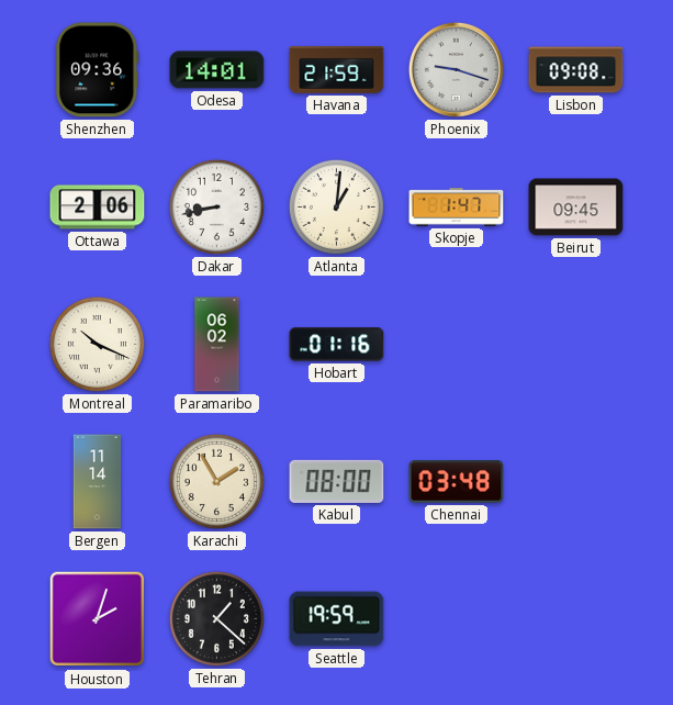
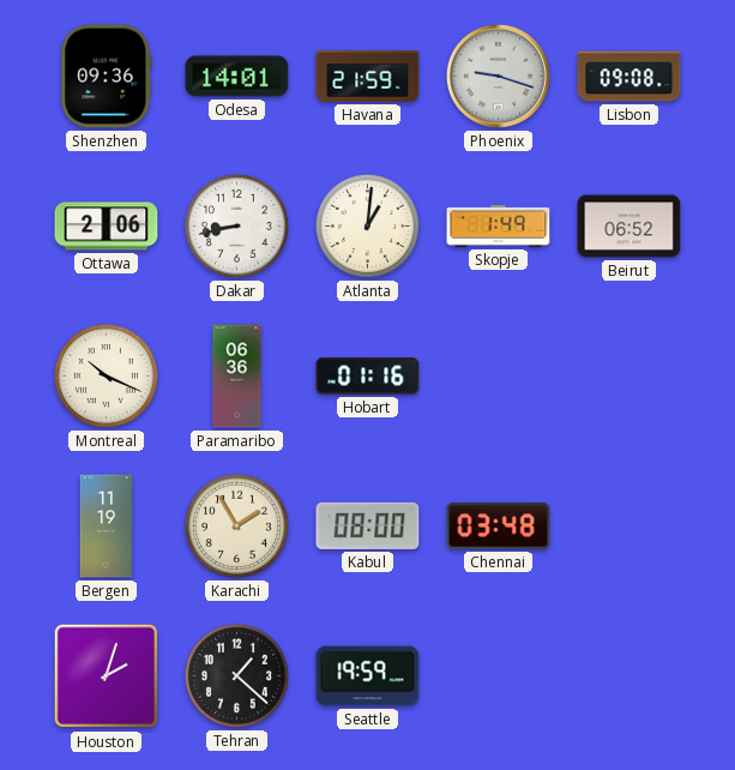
Skopje: 1:47 -> 1:49 (499, 227)
Beirut: 09:45 -> 06:52 (629, 227)
Paramaribo: 06:02 -> 06:36 (237, 377)
Bergen: 11:14 -> 11:19 (107, 527)
